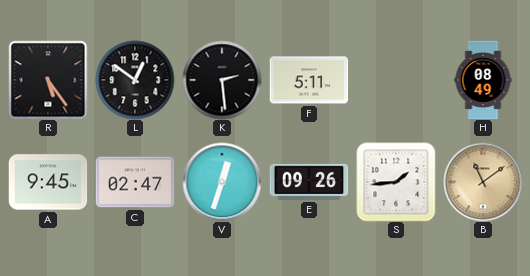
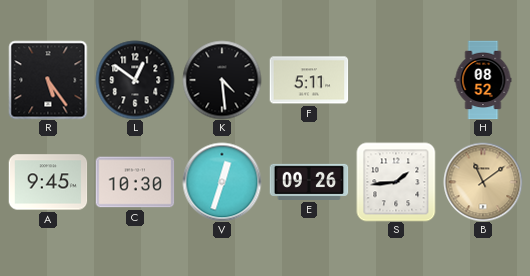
K: 2:29 -> 4:29 (222, 80)
H: 08:49 -> 08:52 (483, 80)
C: 02:47 -> 10:30 (135, 182)
